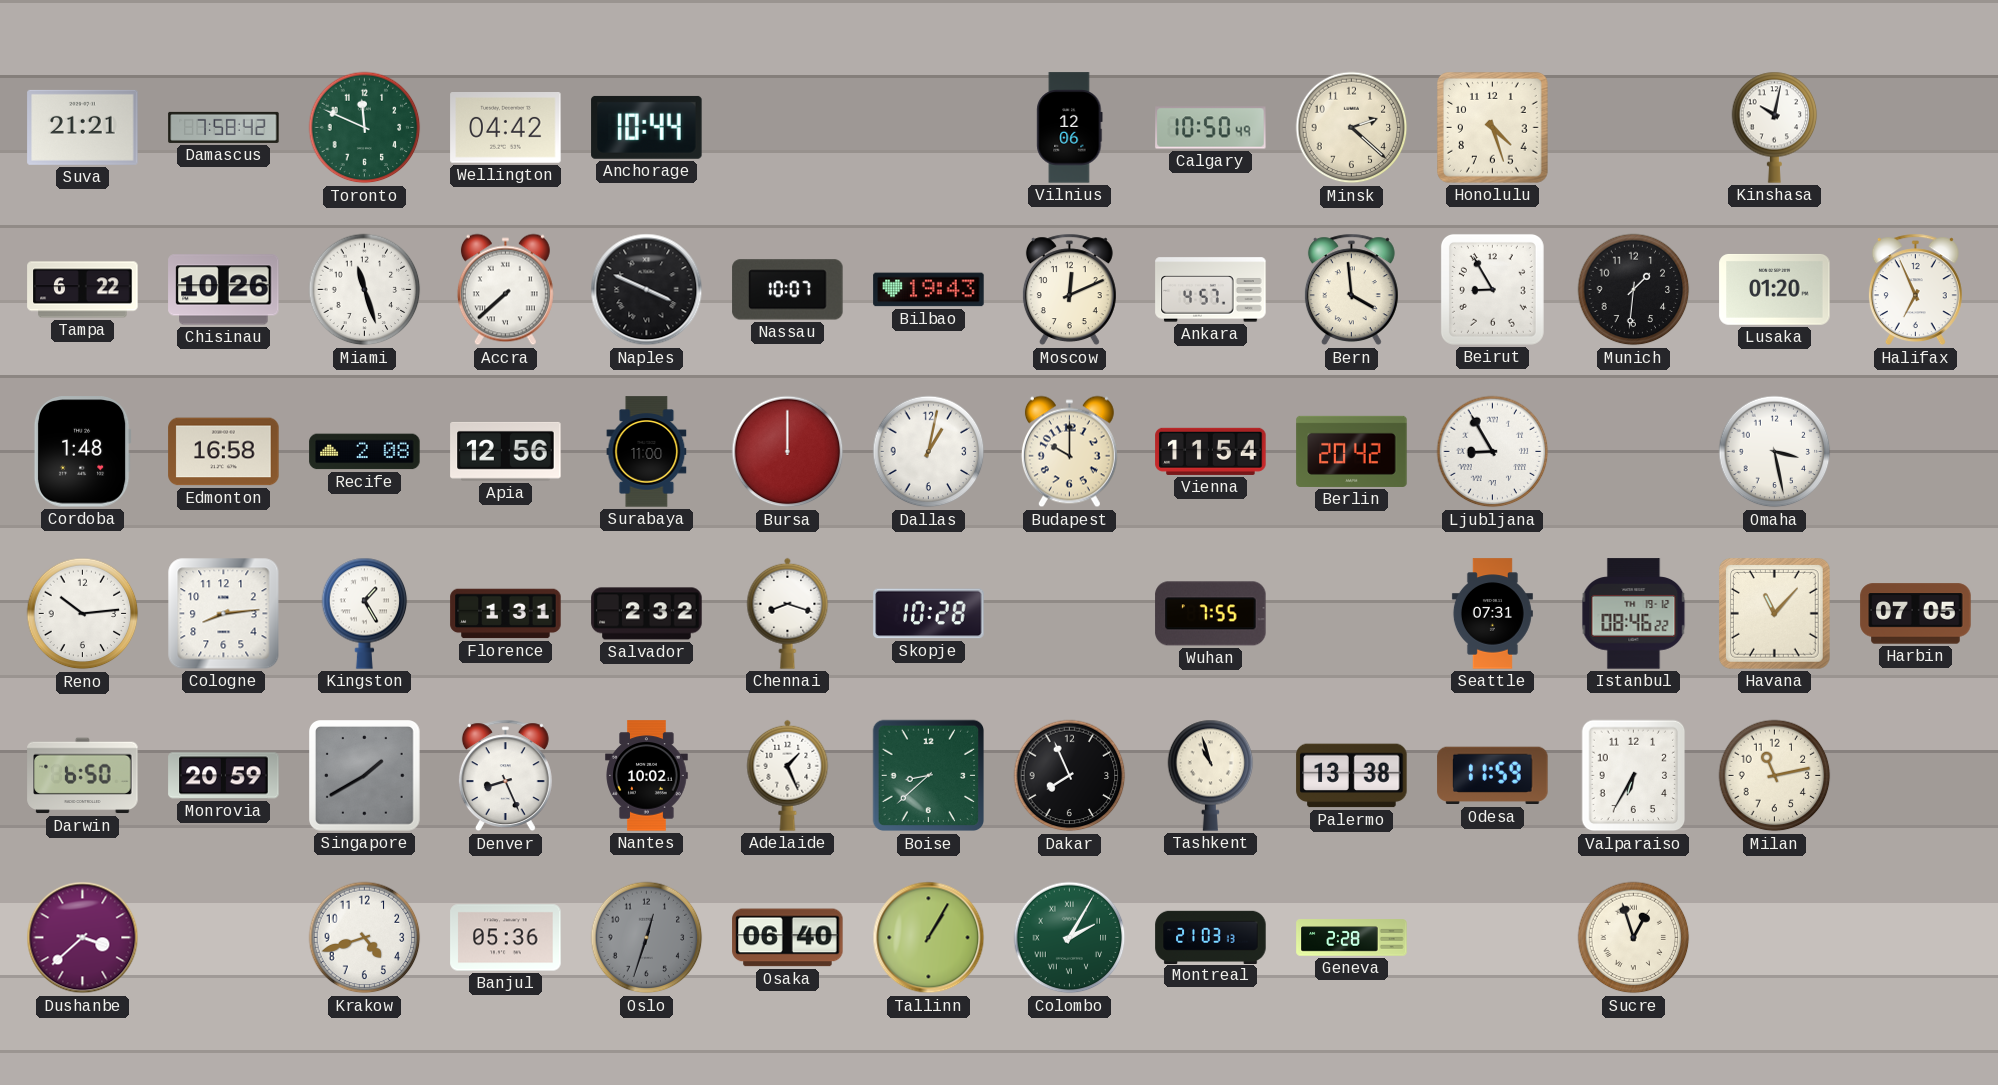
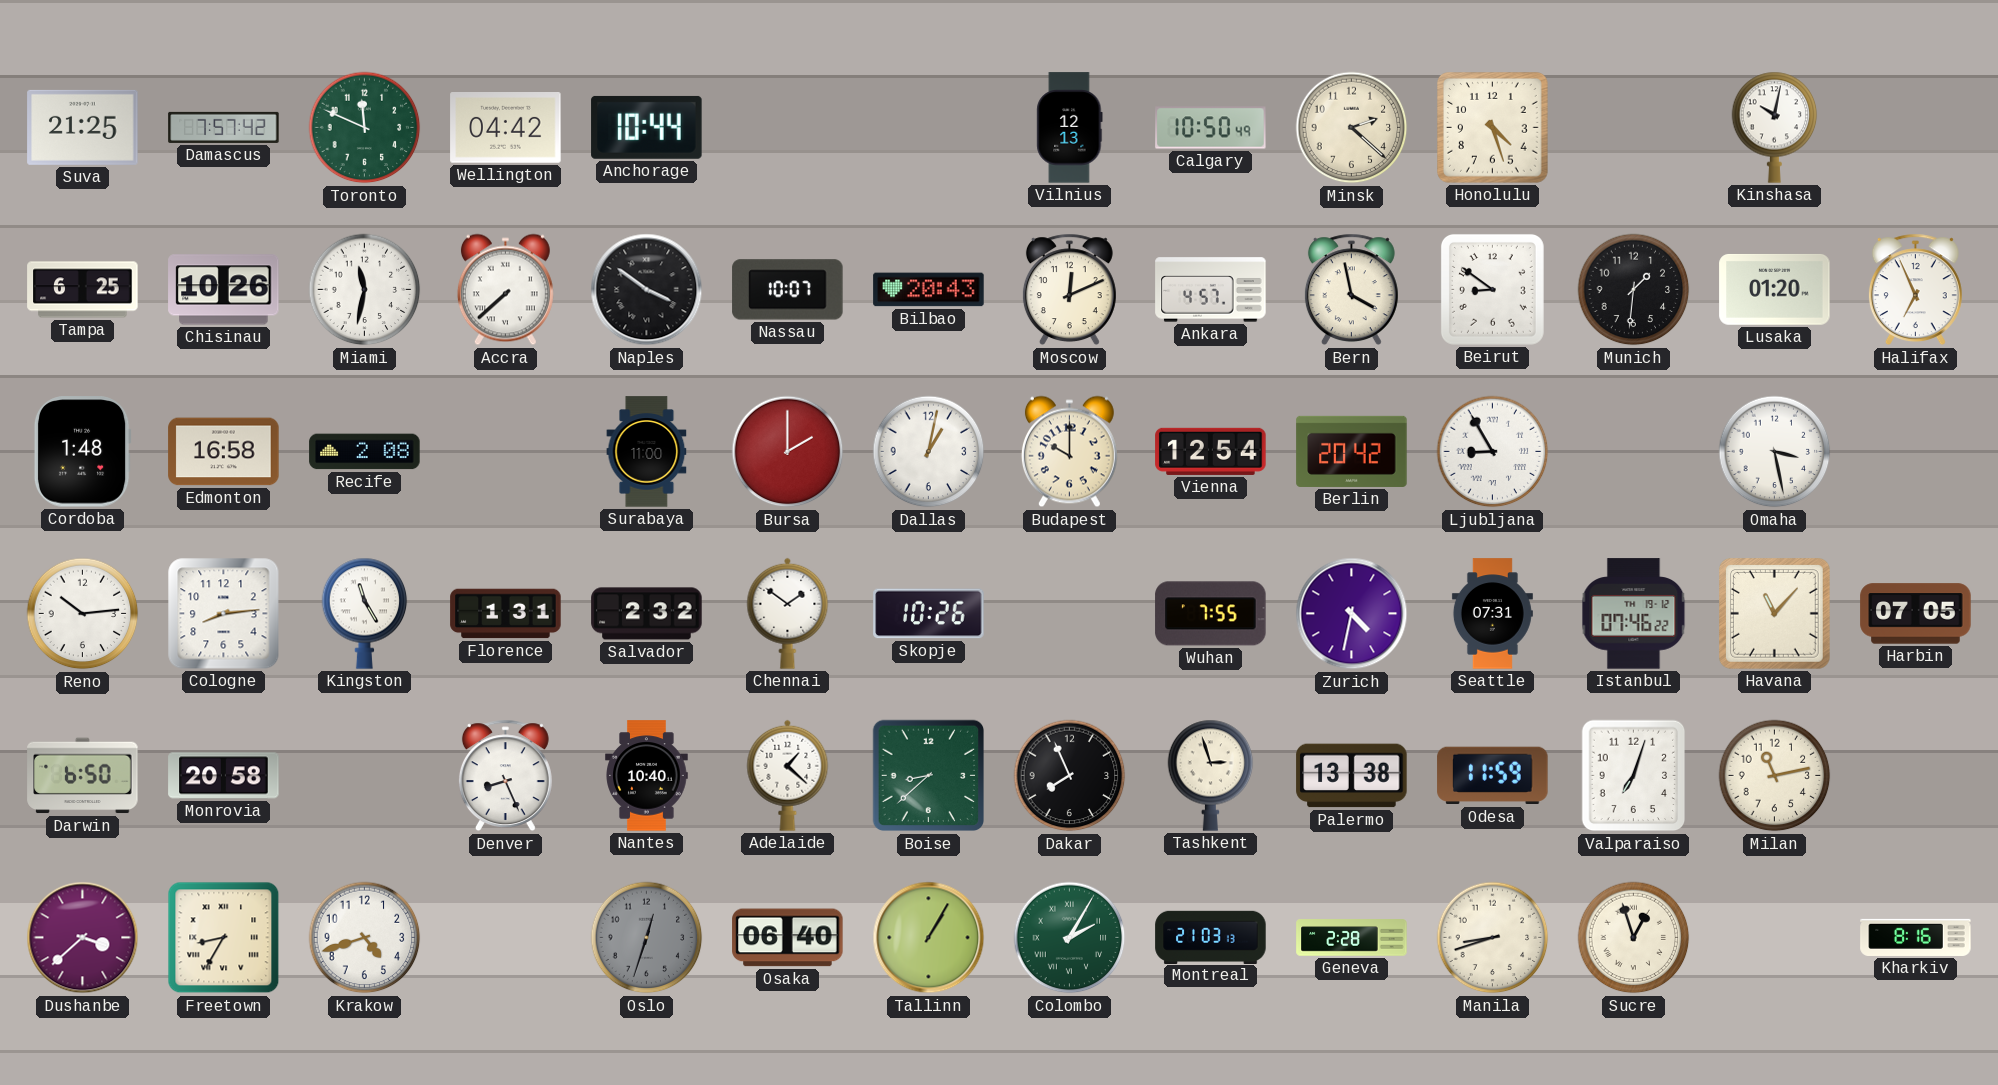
Suva: 21:21 -> 21:25 (83, 127)
Damascus: 7:58 -> 7:57 (224, 127)
Vilnius: 12:06 -> 12:13 (1070, 128)
Tampa: 6:22 -> 6:25 (83, 290)
Miami: 11:27 -> 11:32 (365, 290)
Naples: 3:49 -> 3:51 (647, 290)
Bilbao: 19:43 -> 20:43 (929, 290)
Bern: 3:59 -> 3:58 (1351, 290)
Beirut: 8:55 -> 8:51 (1492, 289)
Apia: 12:56 -> none (506, 451)
Bursa: 12:00 -> 2:00 (788, 452)
Vienna: 11:54 -> 12:54 (1211, 451)
Kingston: 1:25 -> 11:25 (365, 613)
Chennai: 8:18 -> 1:51 (788, 613)
Skopje: 10:28 -> 10:26 (929, 614)
Zurich: none -> 4:32 (1352, 614)
Istanbul: 08:46 -> 07:46 (1634, 614)
Monrovia: 20:59 -> 20:58 (224, 776)
Singapore: 1:40 -> none (365, 776)
Nantes: 10:02 -> 10:40 (647, 776)
Adelaide: 1:26 -> 1:22 (788, 775)
Tashkent: 10:57 -> 2:57 (1211, 775)
Valparaiso: 6:35 -> 7:03 (1634, 776)
Freetown: none -> 8:35 (224, 938)
Banjul: 05:36 -> none (506, 938)
Manila: none -> 8:42 (1493, 938)
Kharkiv: none -> 8:16 (1916, 937)
